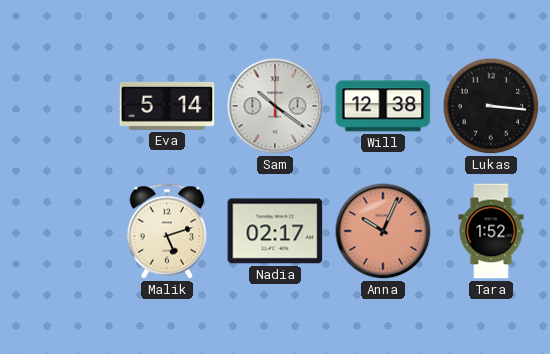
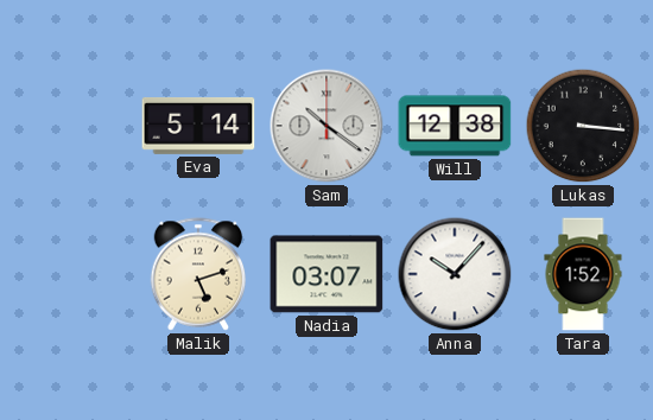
Nadia: 02:17 -> 03:07 (326, 274)
Anna: 10:04 -> 10:07 (455, 274)
Anna dial: salmon -> white (455, 274)
